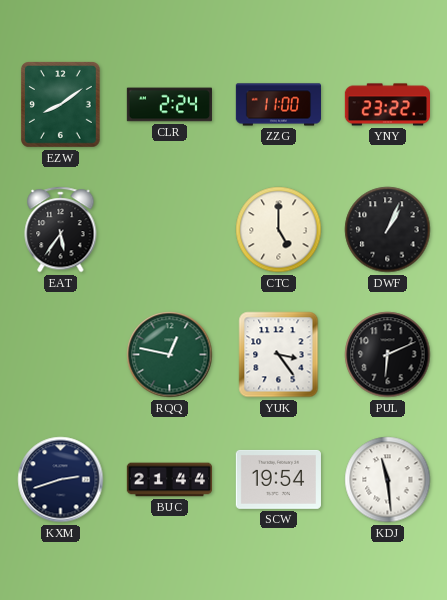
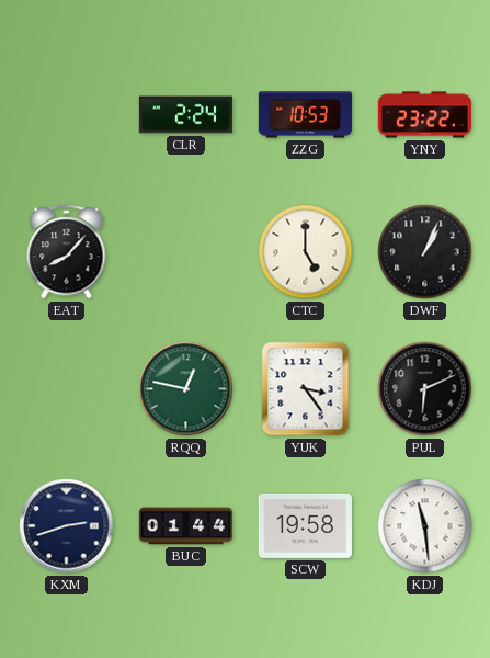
EZW: 8:09 -> none (60, 105)
ZZG: 11:00 -> 10:53 (305, 115)
EAT: 5:36 -> 8:07 (67, 252)
BUC: 21:44 -> 01:44 (185, 526)
SCW: 19:54 -> 19:58 (305, 525)
